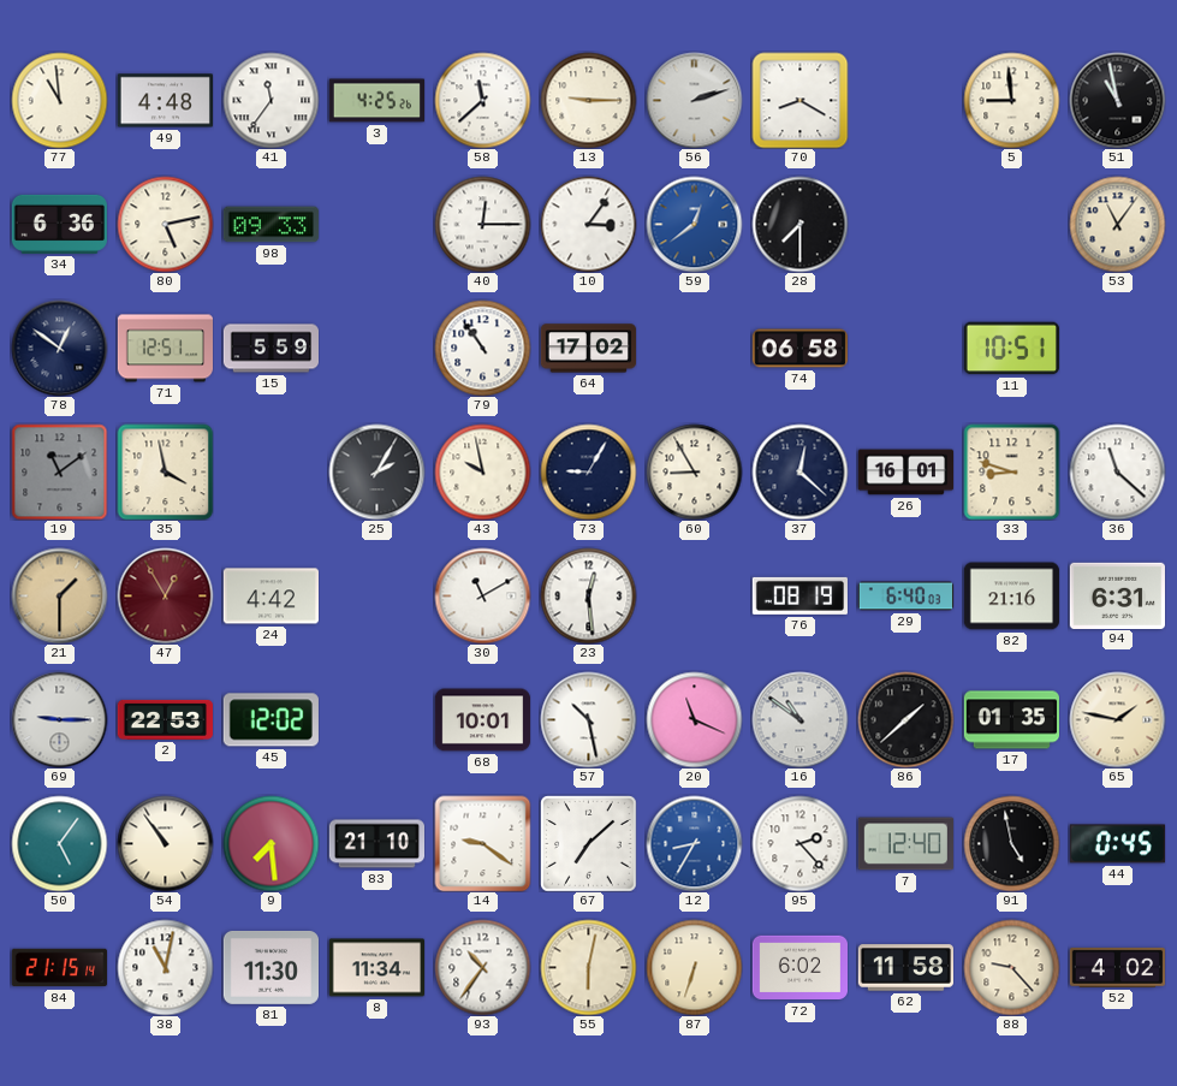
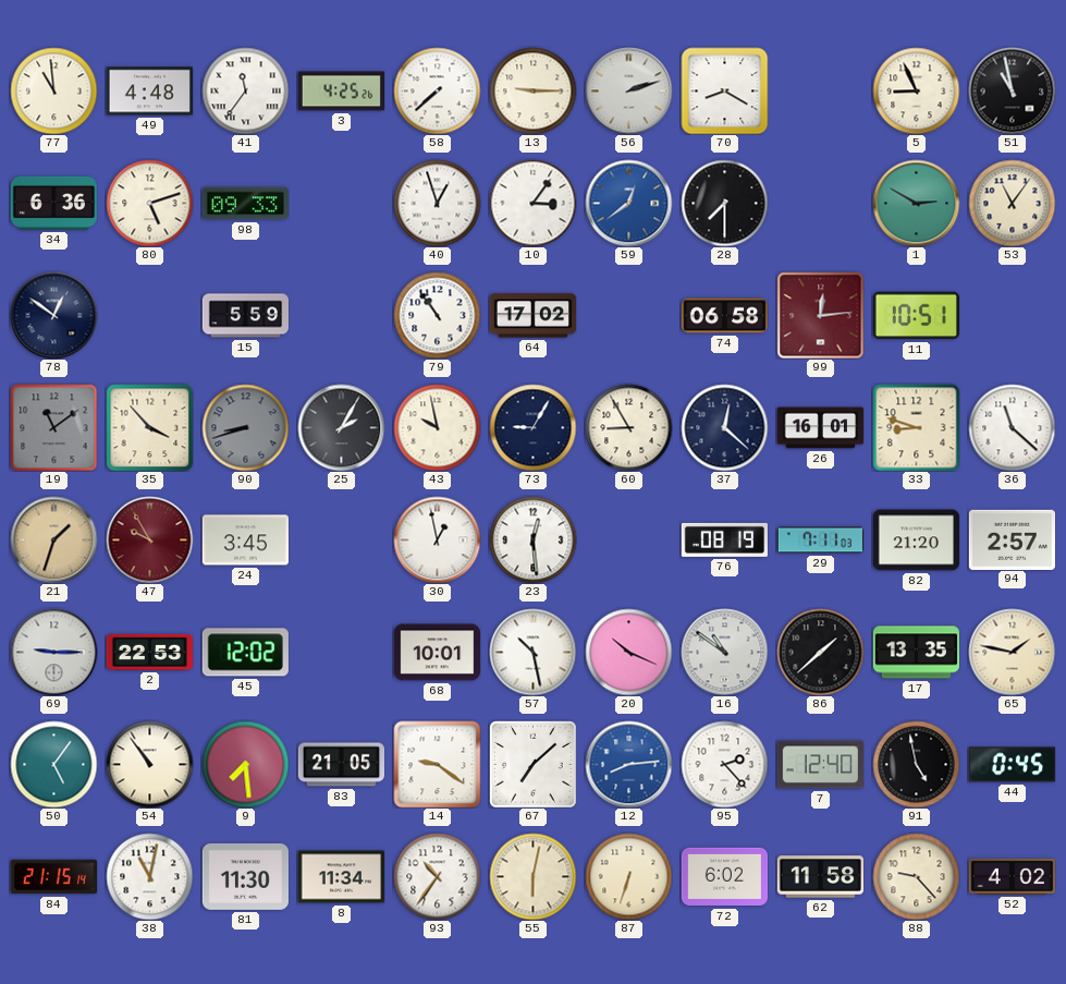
58: 11:38 -> 7:38 (437, 90)
5: 8:59 -> 8:56 (916, 90)
80: 5:13 -> 5:12 (149, 203)
40: 12:15 -> 12:57 (437, 203)
1: none -> 2:50 (916, 203)
71: 12:51 -> none (165, 349)
99: none -> 12:14 (820, 315)
35: 3:58 -> 3:53 (149, 427)
90: none -> 8:42 (245, 427)
21: 1:30 -> 1:33 (53, 539)
47: 12:55 -> 9:55 (149, 539)
24: 4:42 -> 3:45 (245, 540)
30: 11:10 -> 12:58 (437, 539)
29: 6:40 -> 7:11 (820, 540)
82: 21:16 -> 21:20 (916, 540)
94: 6:31 -> 2:57 (1012, 539)
20: 11:19 -> 10:19 (628, 652)
17: 01:35 -> 13:35 (916, 653)
83: 21:10 -> 21:05 (341, 765)
12: 8:35 -> 8:14 (628, 764)
